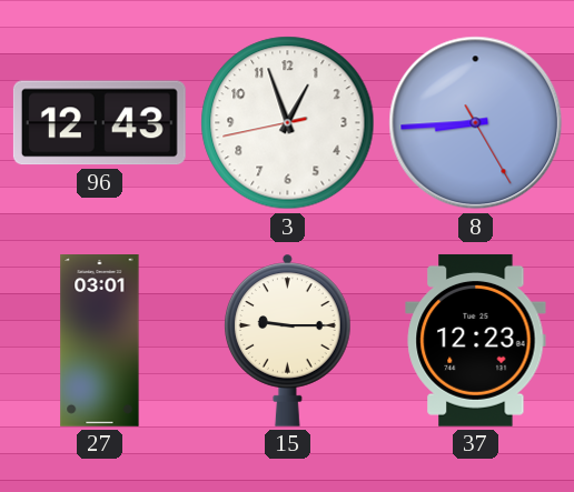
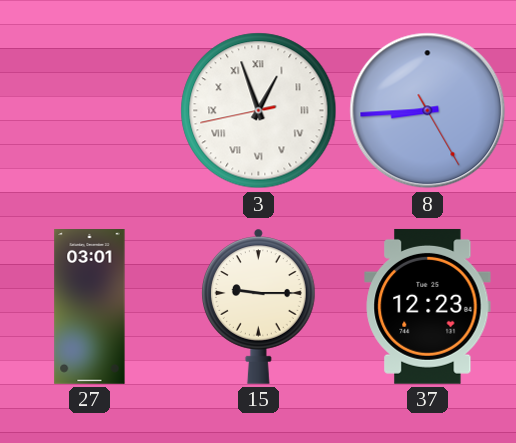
96: 12:43 -> none (99, 123)
3 numerals: Arabic -> Roman (259, 111)
